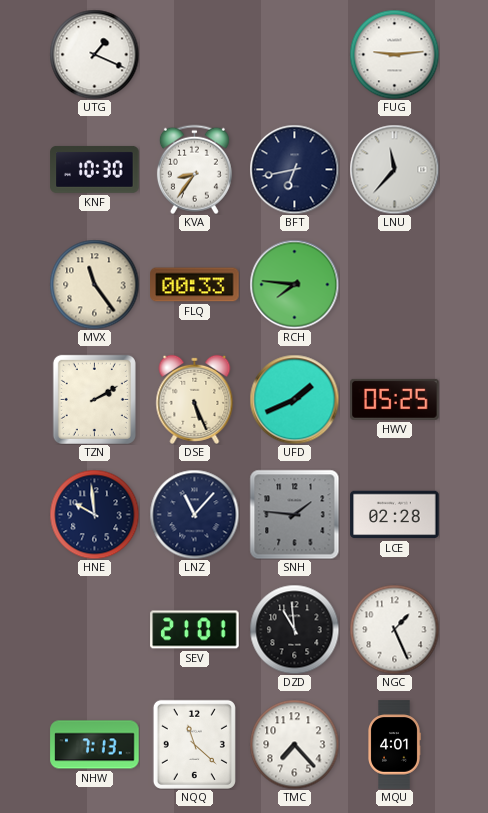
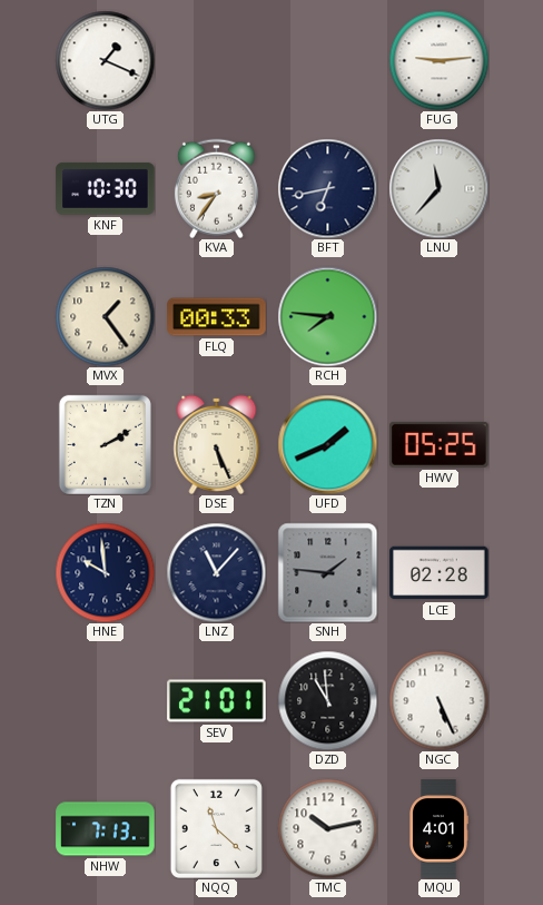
MVX: 11:24 -> 1:24 (105, 316)
NGC: 1:26 -> 5:26 (438, 700)
TMC: 7:23 -> 10:13 (327, 828)
